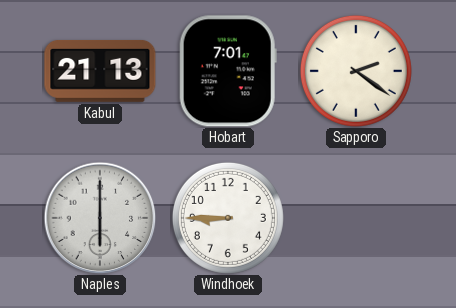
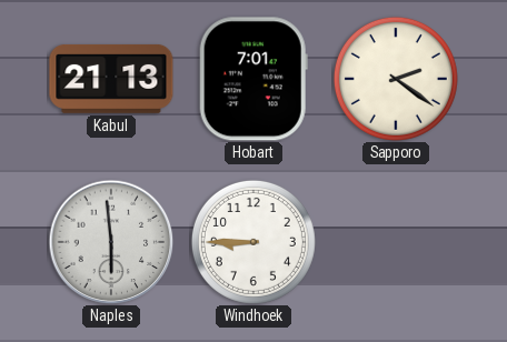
Naples: 6:00 -> 5:59 (111, 242)
